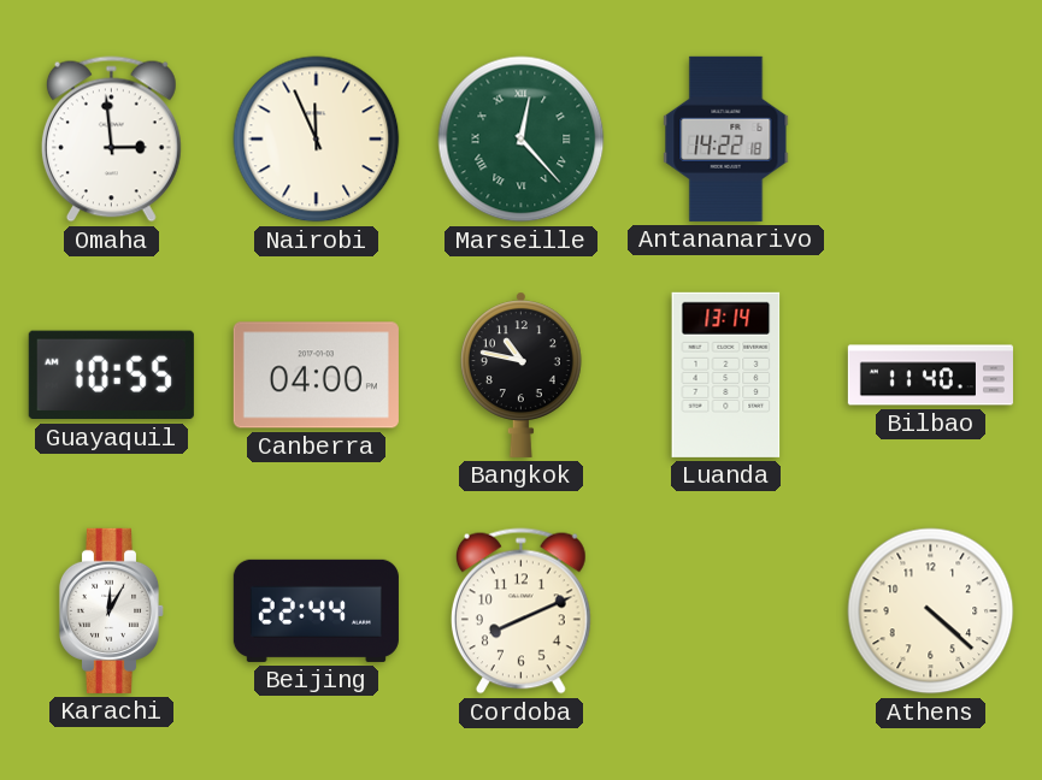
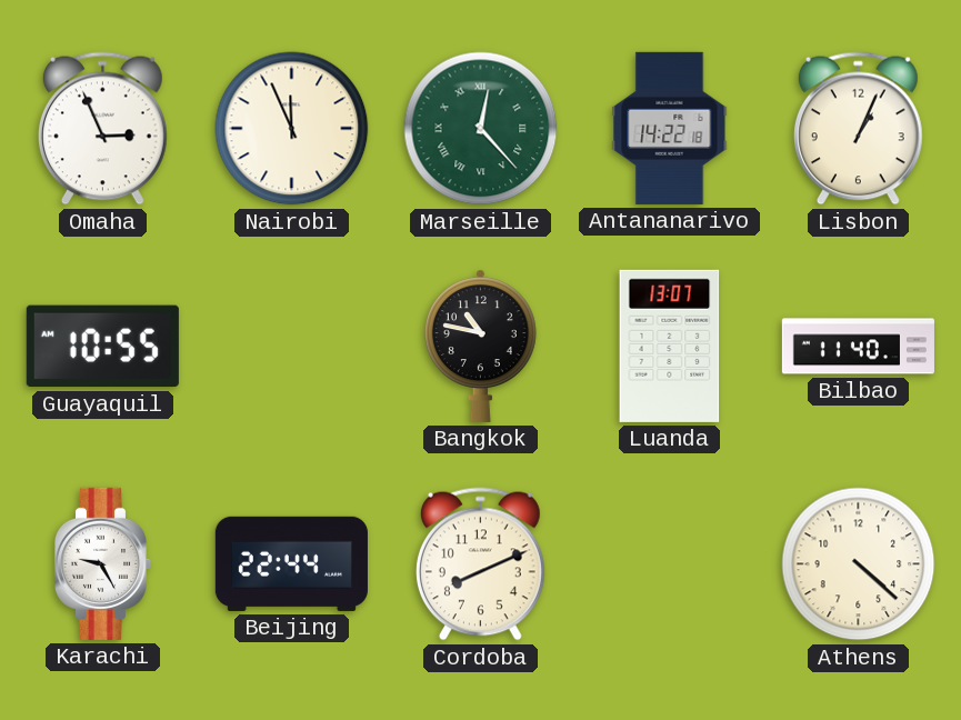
Omaha: 2:59 -> 2:56 (102, 129)
Lisbon: none -> 1:04 (858, 129)
Canberra: 04:00 -> none (316, 376)
Luanda: 13:14 -> 13:07 (670, 346)
Karachi: 12:05 -> 9:25 (103, 563)
